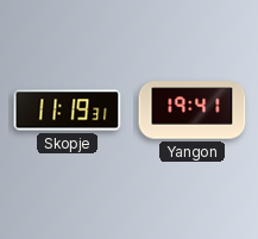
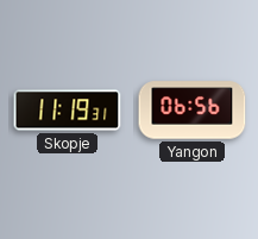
Yangon: 19:41 -> 06:56 (193, 111)
